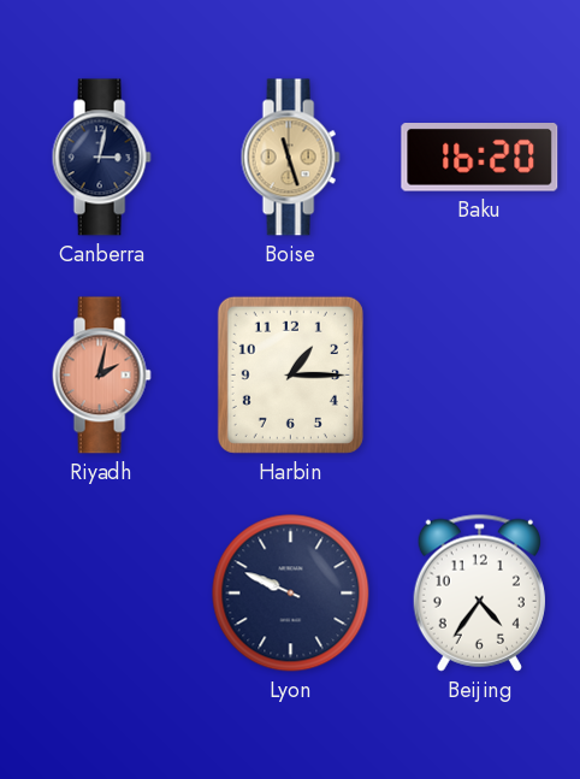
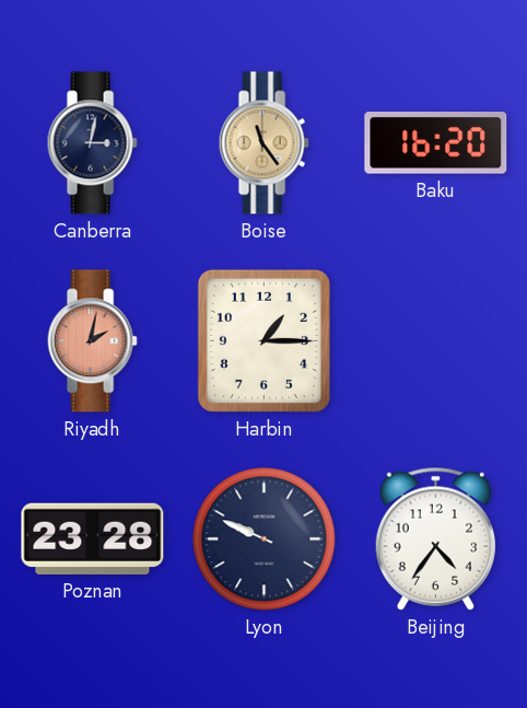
Boise: 11:27 -> 11:24 (263, 143)
Poznan: none -> 23:28 (93, 538)
